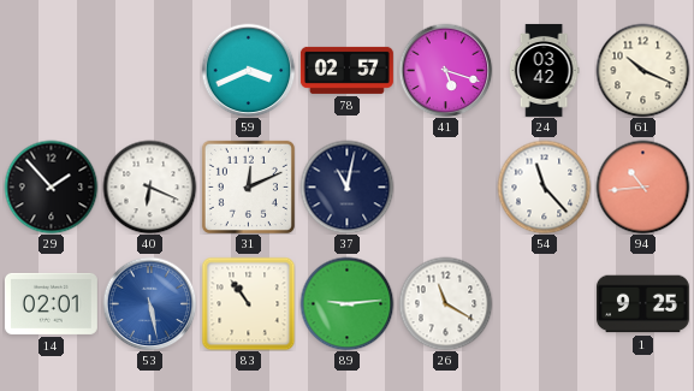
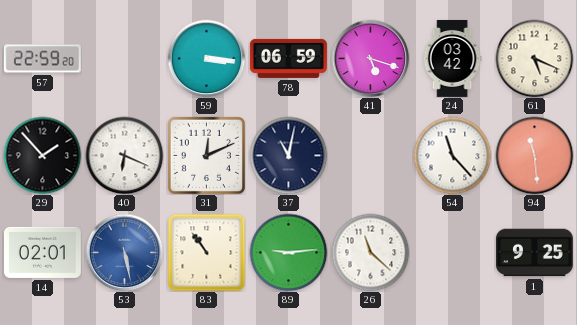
57: none -> 22:59 (42, 59)
59: 3:41 -> 3:16 (206, 58)
78: 02:57 -> 06:59 (288, 58)
61: 10:19 -> 5:19 (534, 58)
94: 10:44 -> 11:29 (534, 155)
26: 11:20 -> 11:22 (370, 252)
